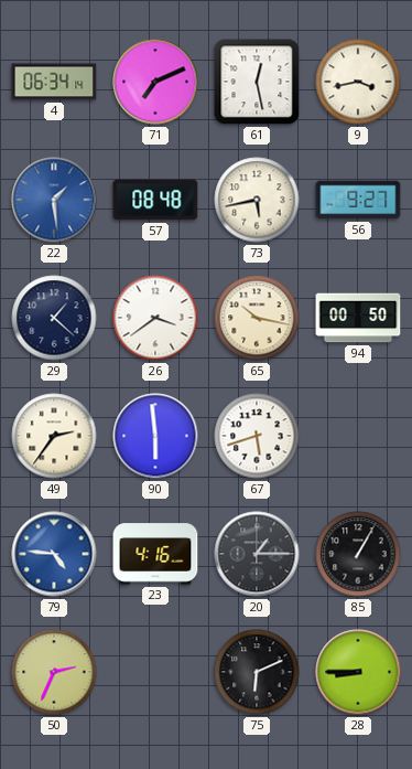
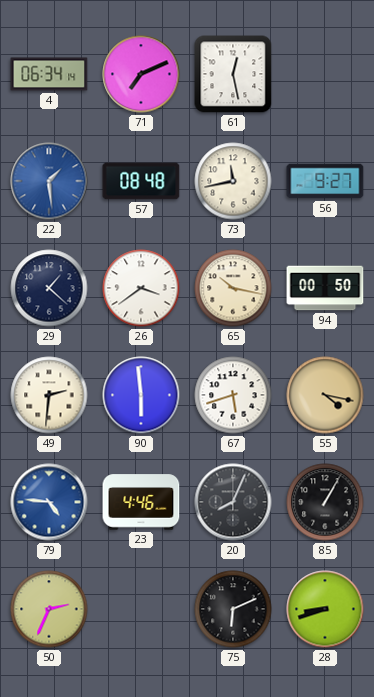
9: 3:43 -> none (358, 82)
73: 5:43 -> 11:43 (233, 181)
49: 2:36 -> 2:31 (49, 395)
55: none -> 4:17 (325, 395)
23: 4:16 -> 4:46 (141, 502)
20: 1:15 -> 8:04 (233, 502)
28: 8:45 -> 8:42 (325, 609)
